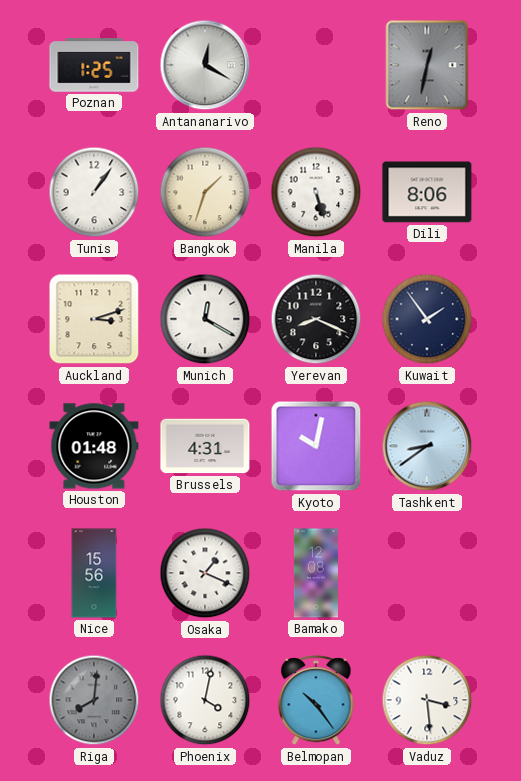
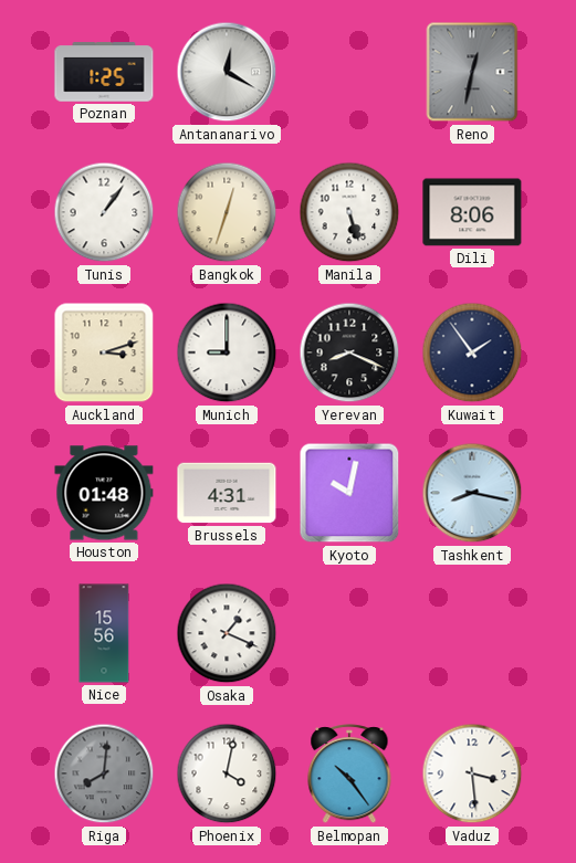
Bangkok: 1:33 -> 12:33 (227, 212)
Munich: 12:20 -> 9:00 (227, 352)
Tashkent: 8:39 -> 8:17 (472, 493)
Bamako: 12:08 -> none (316, 573)
